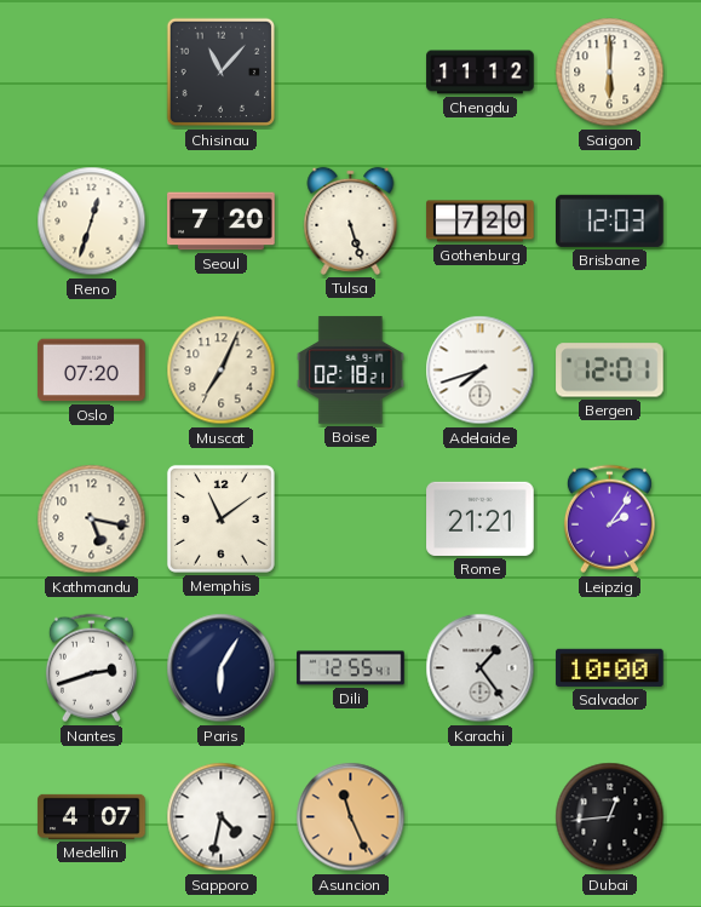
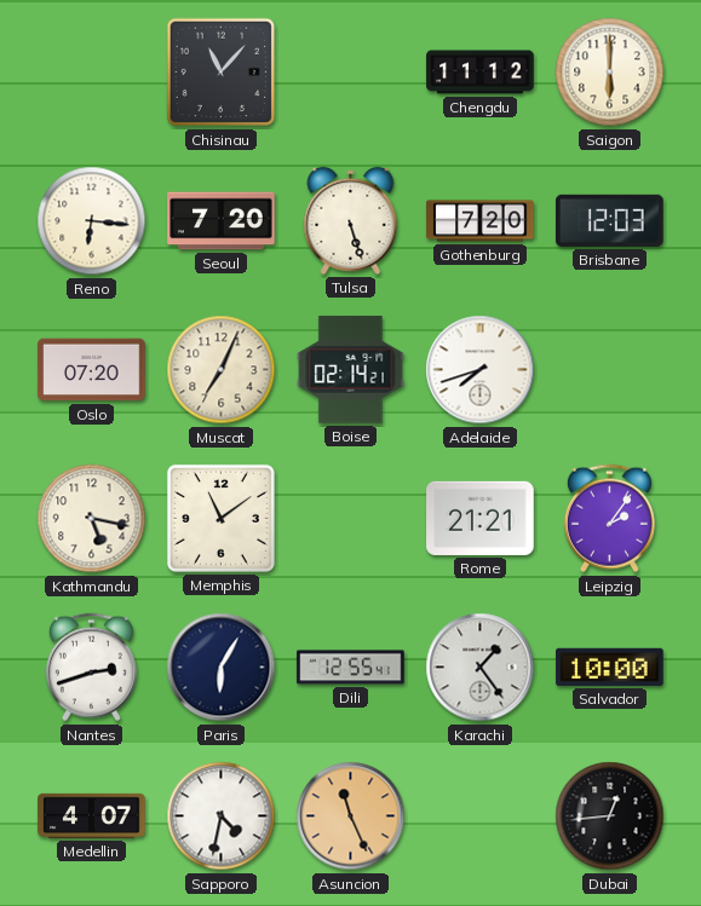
Reno: 12:33 -> 6:16 (92, 221)
Boise: 02:18 -> 02:14 (351, 370)
Bergen: 12:01 -> none (610, 371)
